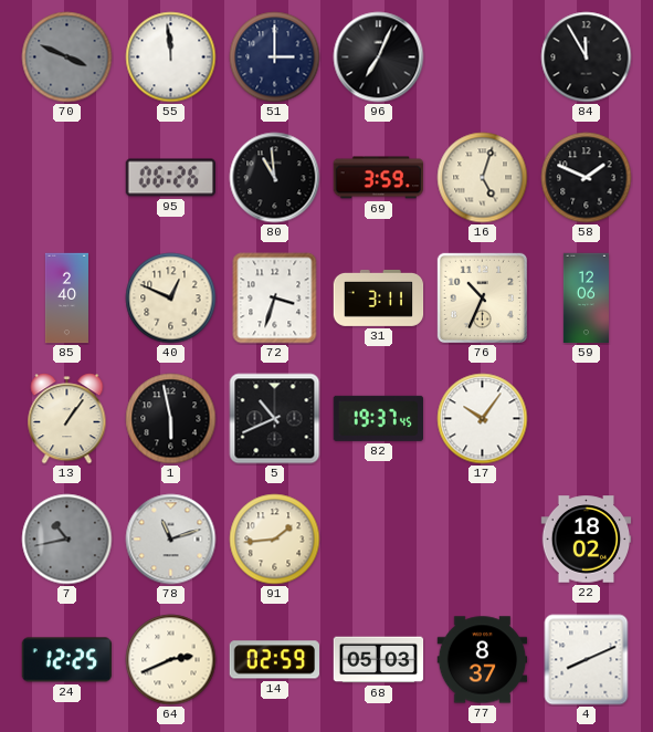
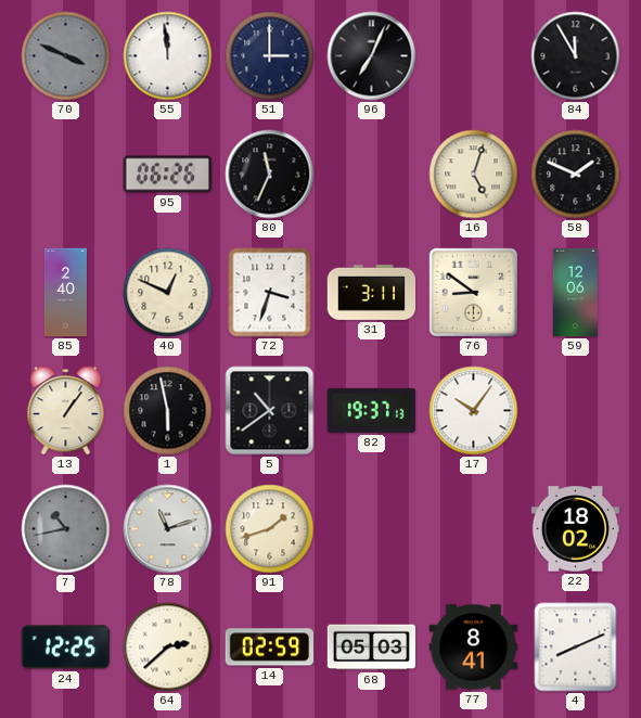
80: 10:59 -> 11:34 (270, 175)
69: 3:59 -> none (379, 178)
76: 10:34 -> 8:51 (473, 292)
5: 10:41 -> 10:39 (270, 411)
82: 19:37:45 -> 19:37:13 (371, 410)
91: 1:44 -> 1:42 (270, 529)
64: 2:41 -> 2:38 (168, 648)
77: 8:37 -> 8:41 (474, 648)
